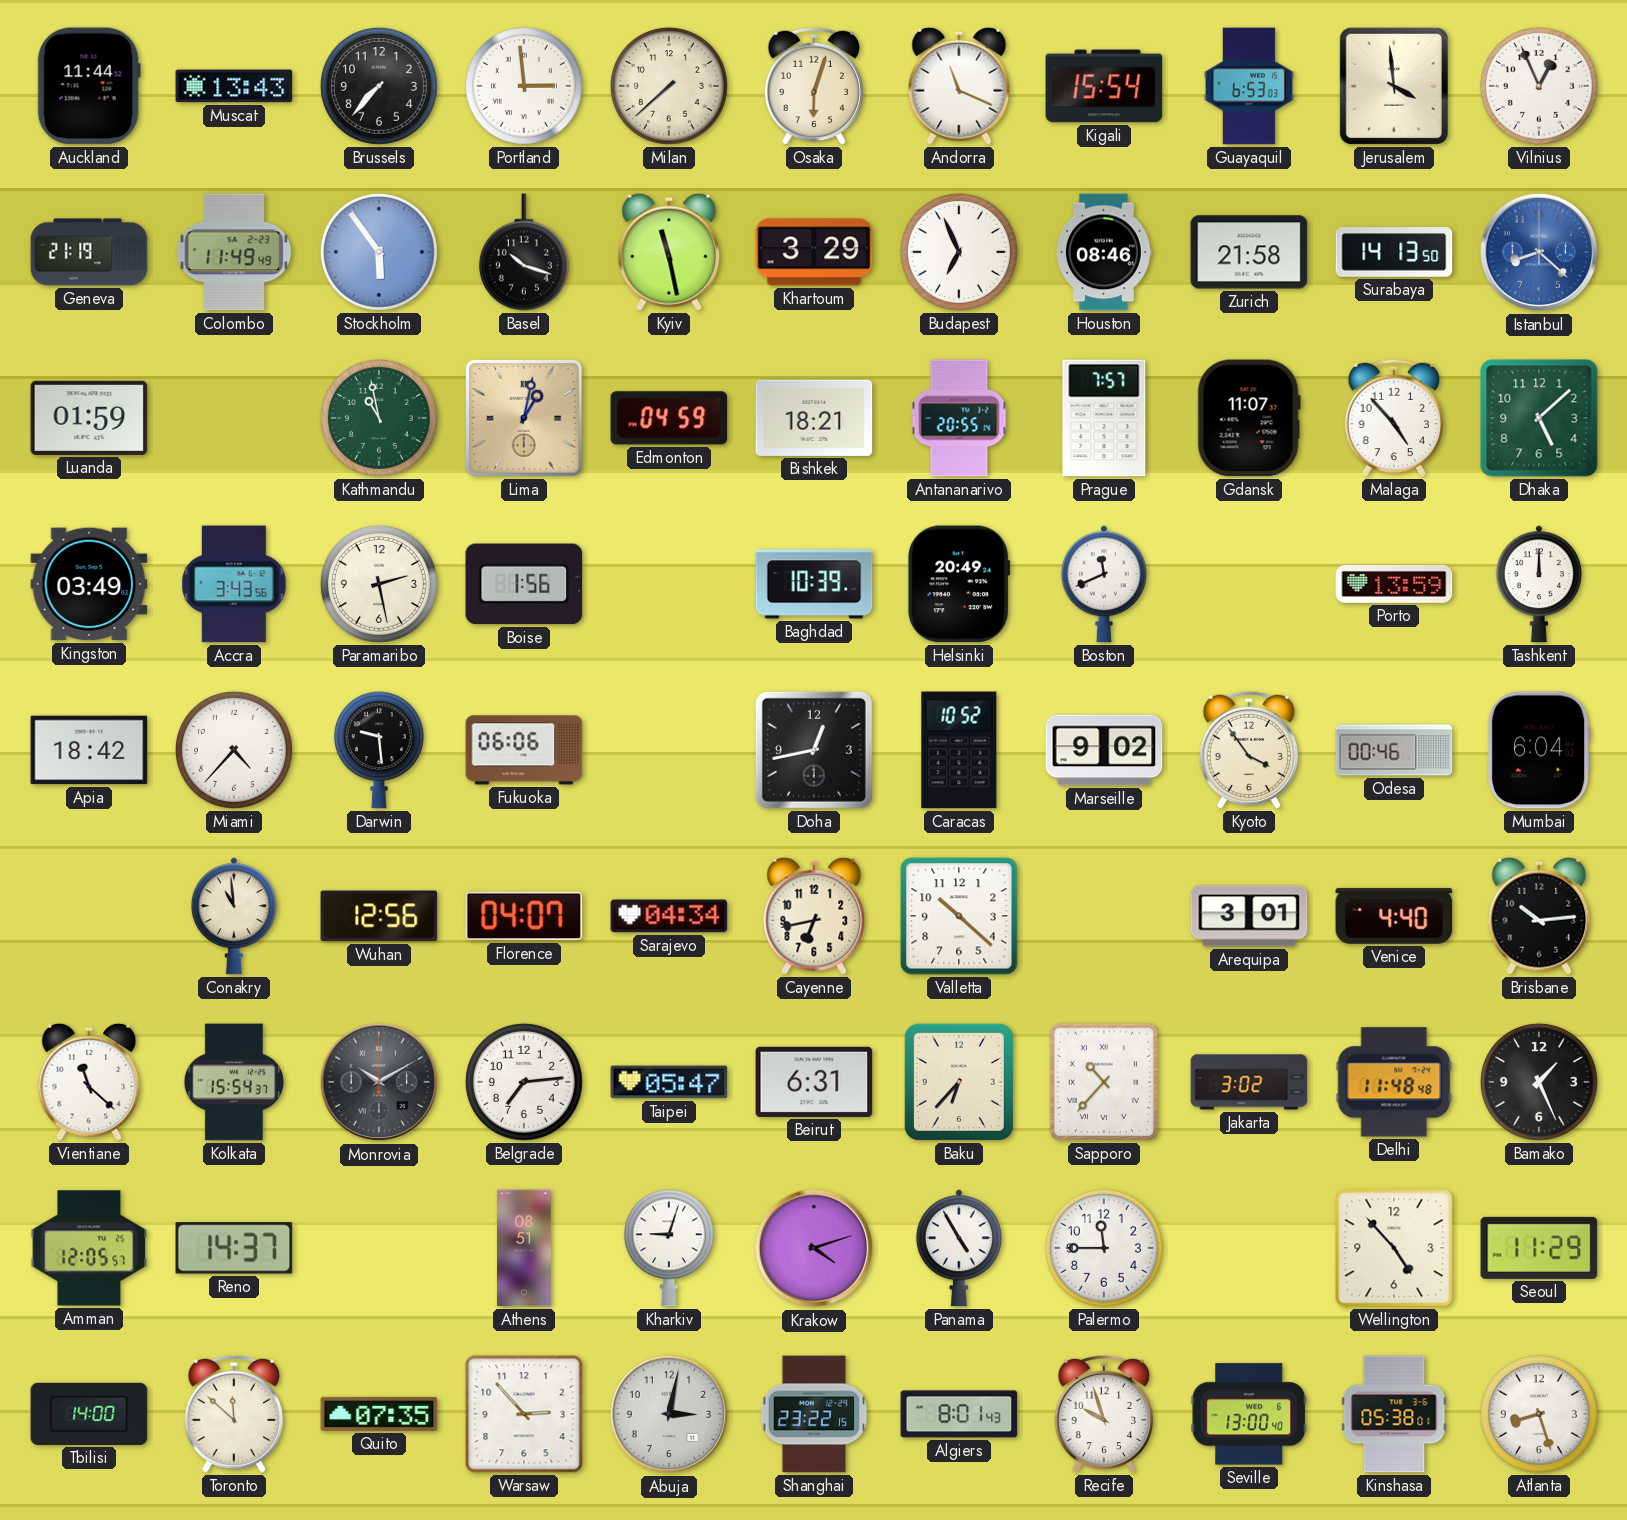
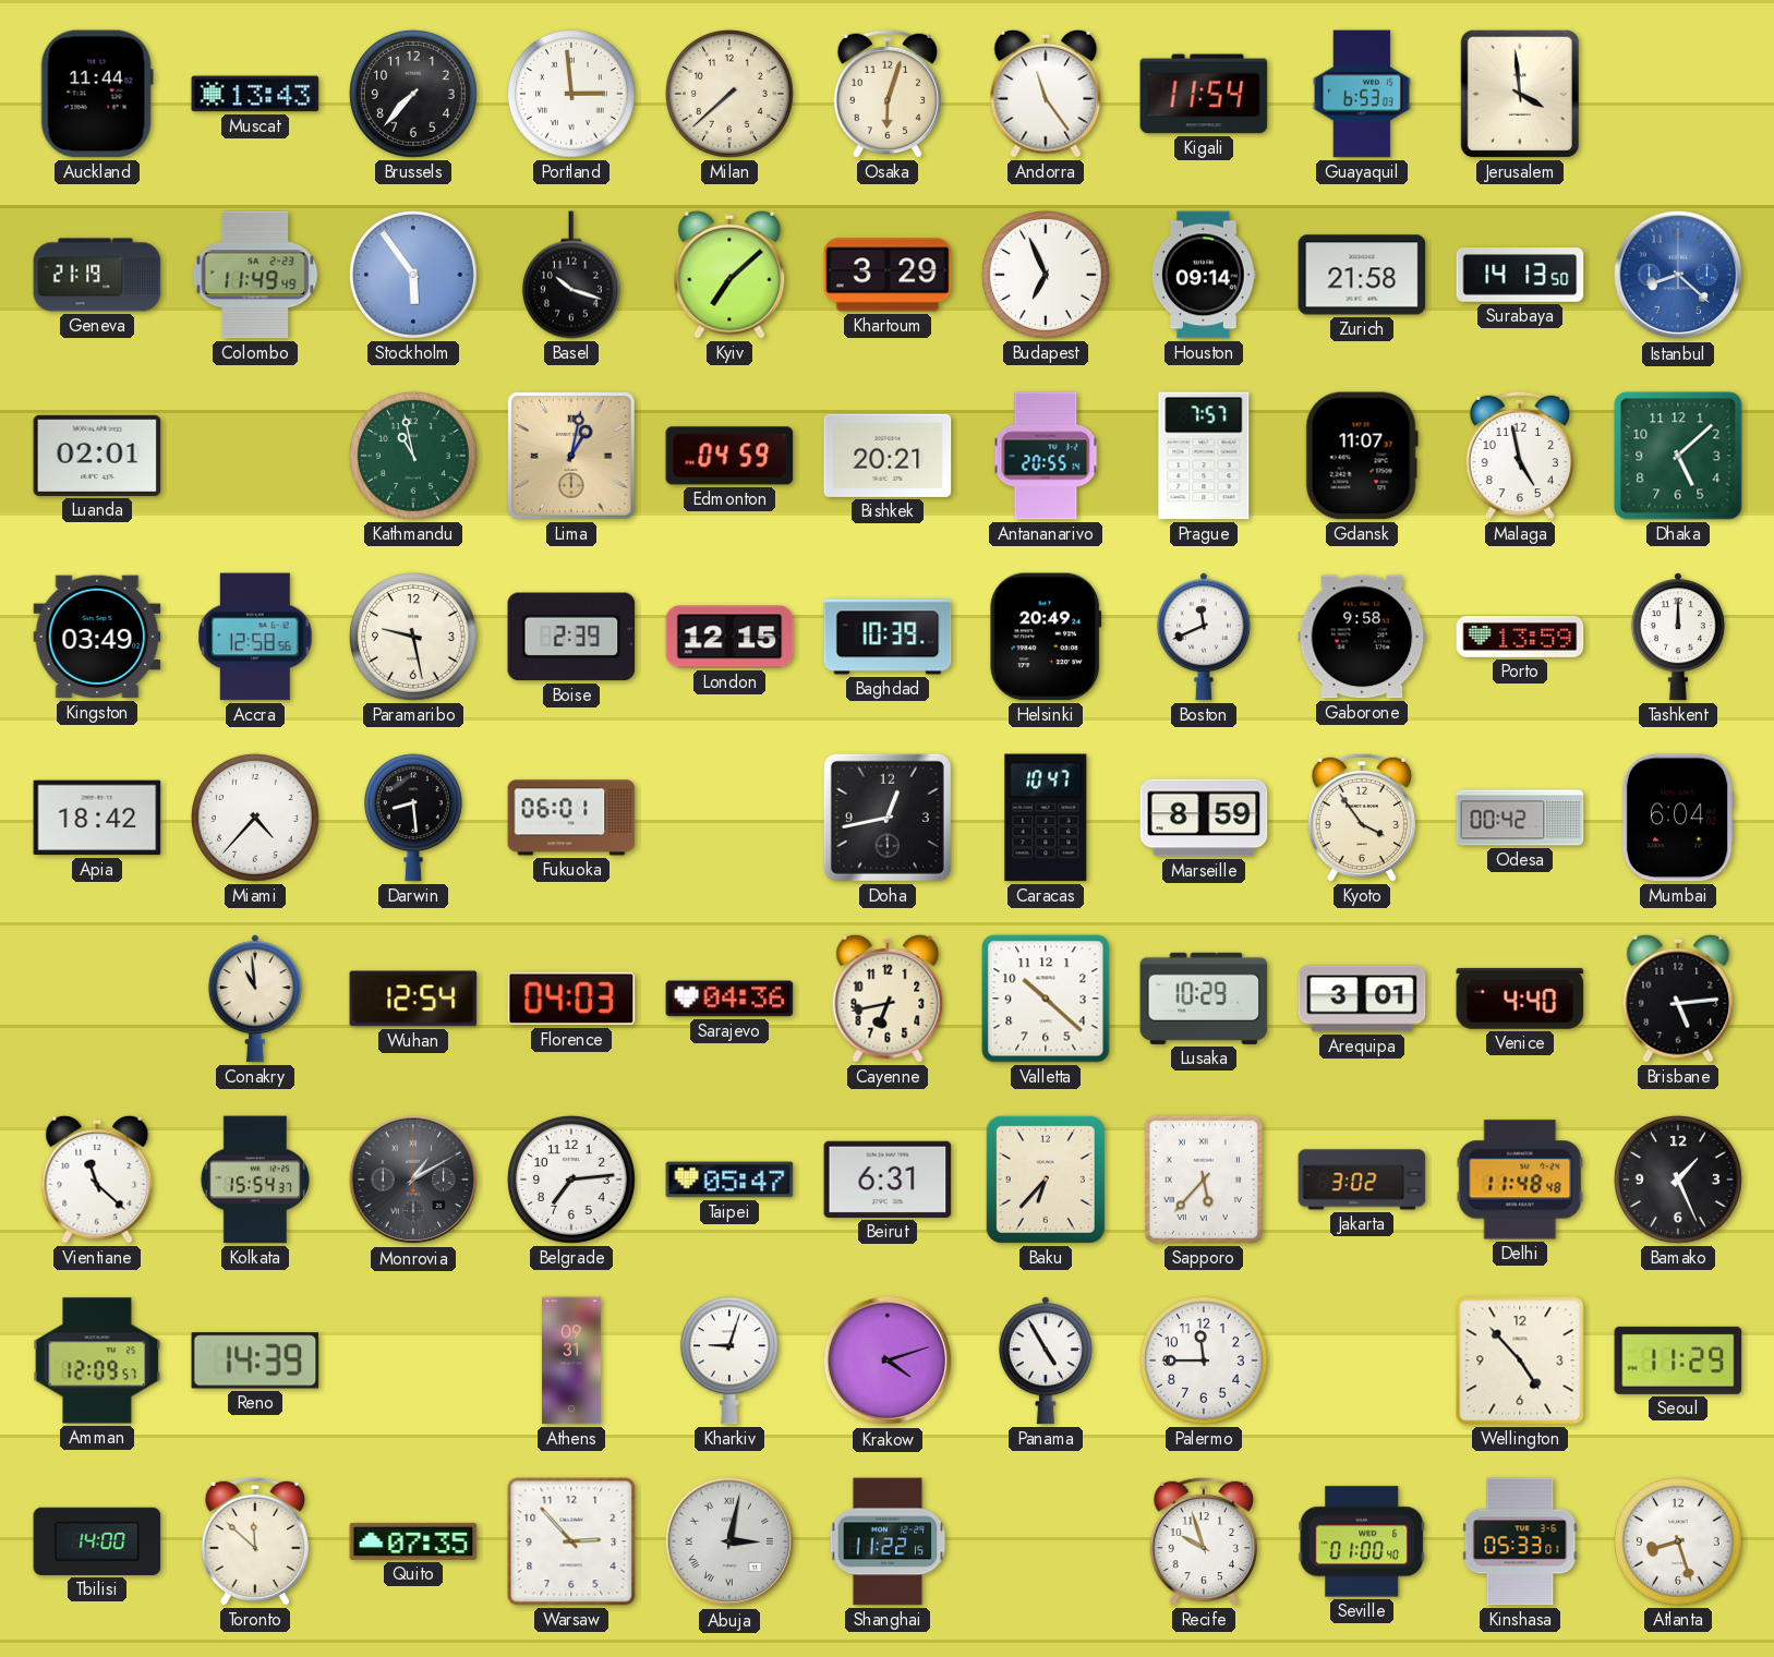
Andorra: 11:19 -> 11:24 (1046, 94)
Kigali: 15:54 -> 11:54 (1204, 94)
Vilnius: 12:56 -> none (1539, 86)
Kyiv: 11:28 -> 7:08 (729, 275)
Houston: 08:46 -> 09:14 (1204, 275)
Luanda: 01:59 -> 02:01 (97, 456)
Bishkek: 18:21 -> 20:21 (888, 456)
Malaga: 4:53 -> 4:58 (1519, 456)
Accra: 3:43 -> 12:58 (256, 637)
Paramaribo: 2:28 -> 9:28 (413, 637)
Boise: 1:56 -> 2:39 (571, 637)
London: none -> 12:15 (729, 637)
Gaborone: none -> 9:58 (1362, 637)
Darwin: 9:29 -> 8:29 (413, 818)
Fukuoka: 06:06 -> 06:01 (571, 818)
Caracas: 10:52 -> 10:47 (1046, 818)
Marseille: 9:02 -> 8:59 (1204, 818)
Odesa: 00:46 -> 00:42 (1520, 818)
Wuhan: 12:56 -> 12:54 (413, 999)
Florence: 04:07 -> 04:03 (571, 999)
Sarajevo: 04:34 -> 04:36 (729, 999)
Lusaka: none -> 10:29 (1204, 999)
Brisbane: 10:14 -> 5:14 (1678, 999)
Monrovia: 10:10 -> 1:10 (413, 1180)
Sapporo: 10:37 -> 5:37 (1204, 1180)
Amman: 12:05 -> 12:09 (97, 1360)
Reno: 14:37 -> 14:39 (255, 1360)
Athens: 08:51 -> 09:31 (572, 1360)
Abuja numerals: Arabic -> Roman (729, 1541)
Shanghai: 23:22 -> 11:22 (888, 1541)
Algiers: 8:01 -> none (959, 1414)
Seville: 13:00 -> 01:00 (1362, 1541)
Kinshasa: 05:38 -> 05:33 (1520, 1541)
